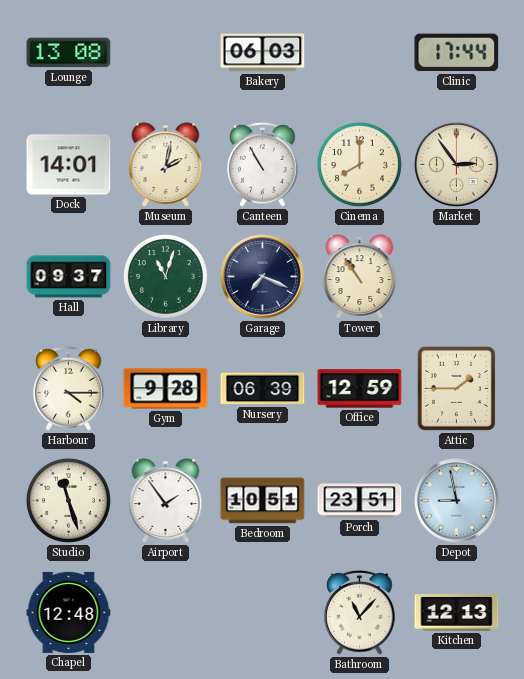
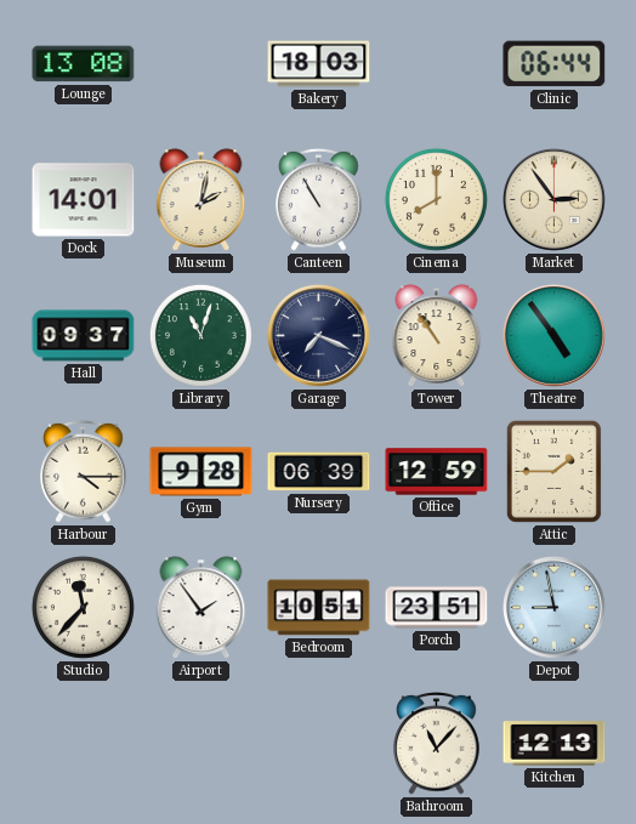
Bakery: 06:03 -> 18:03 (319, 64)
Clinic: 17:44 -> 06:44 (555, 64)
Theatre: none -> 4:54 (555, 336)
Studio: 11:27 -> 11:37 (83, 607)
Chapel: 12:48 -> none (69, 612)
